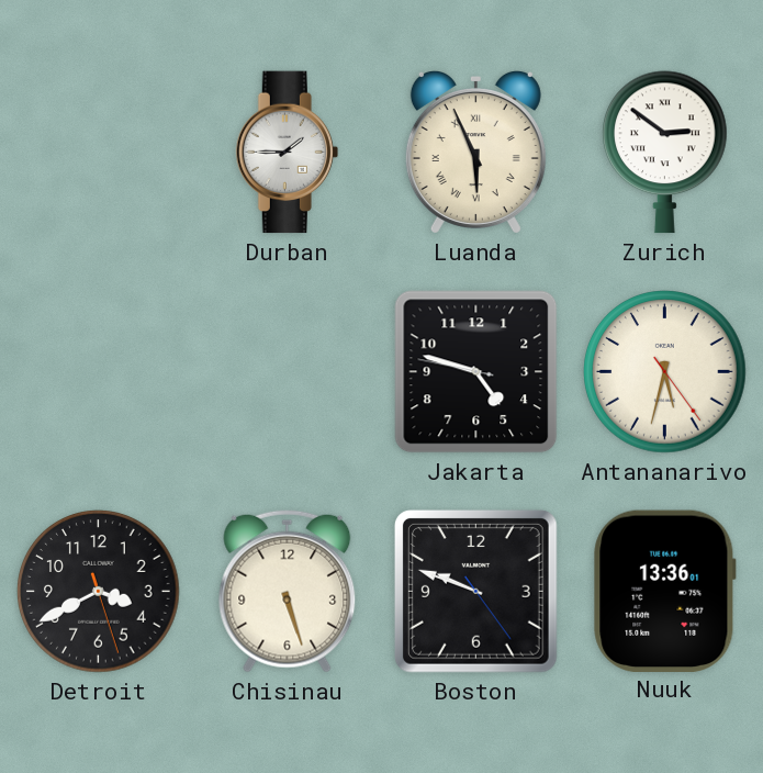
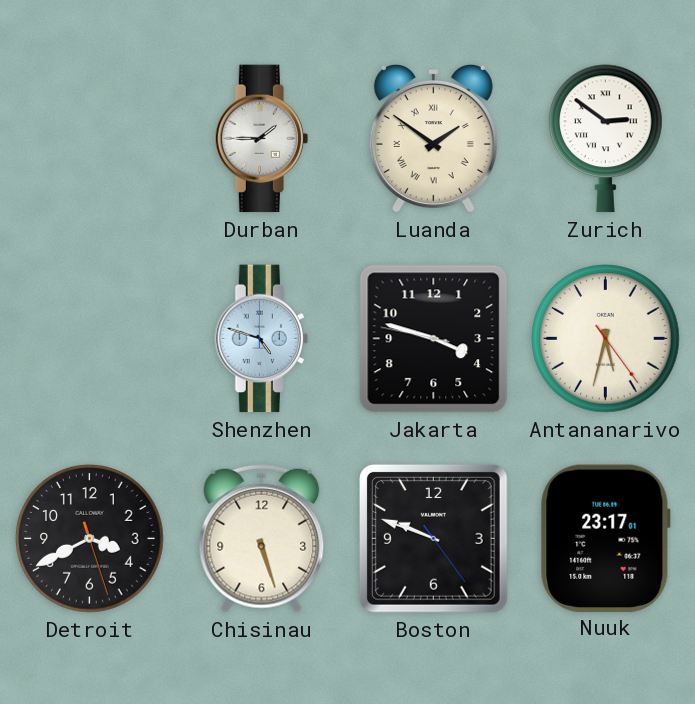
Luanda: 5:56 -> 1:51 (433, 138)
Shenzhen: none -> 4:48 (261, 339)
Jakarta: 4:47 -> 3:47 (434, 339)
Nuuk: 13:36 -> 23:17 (606, 538)
